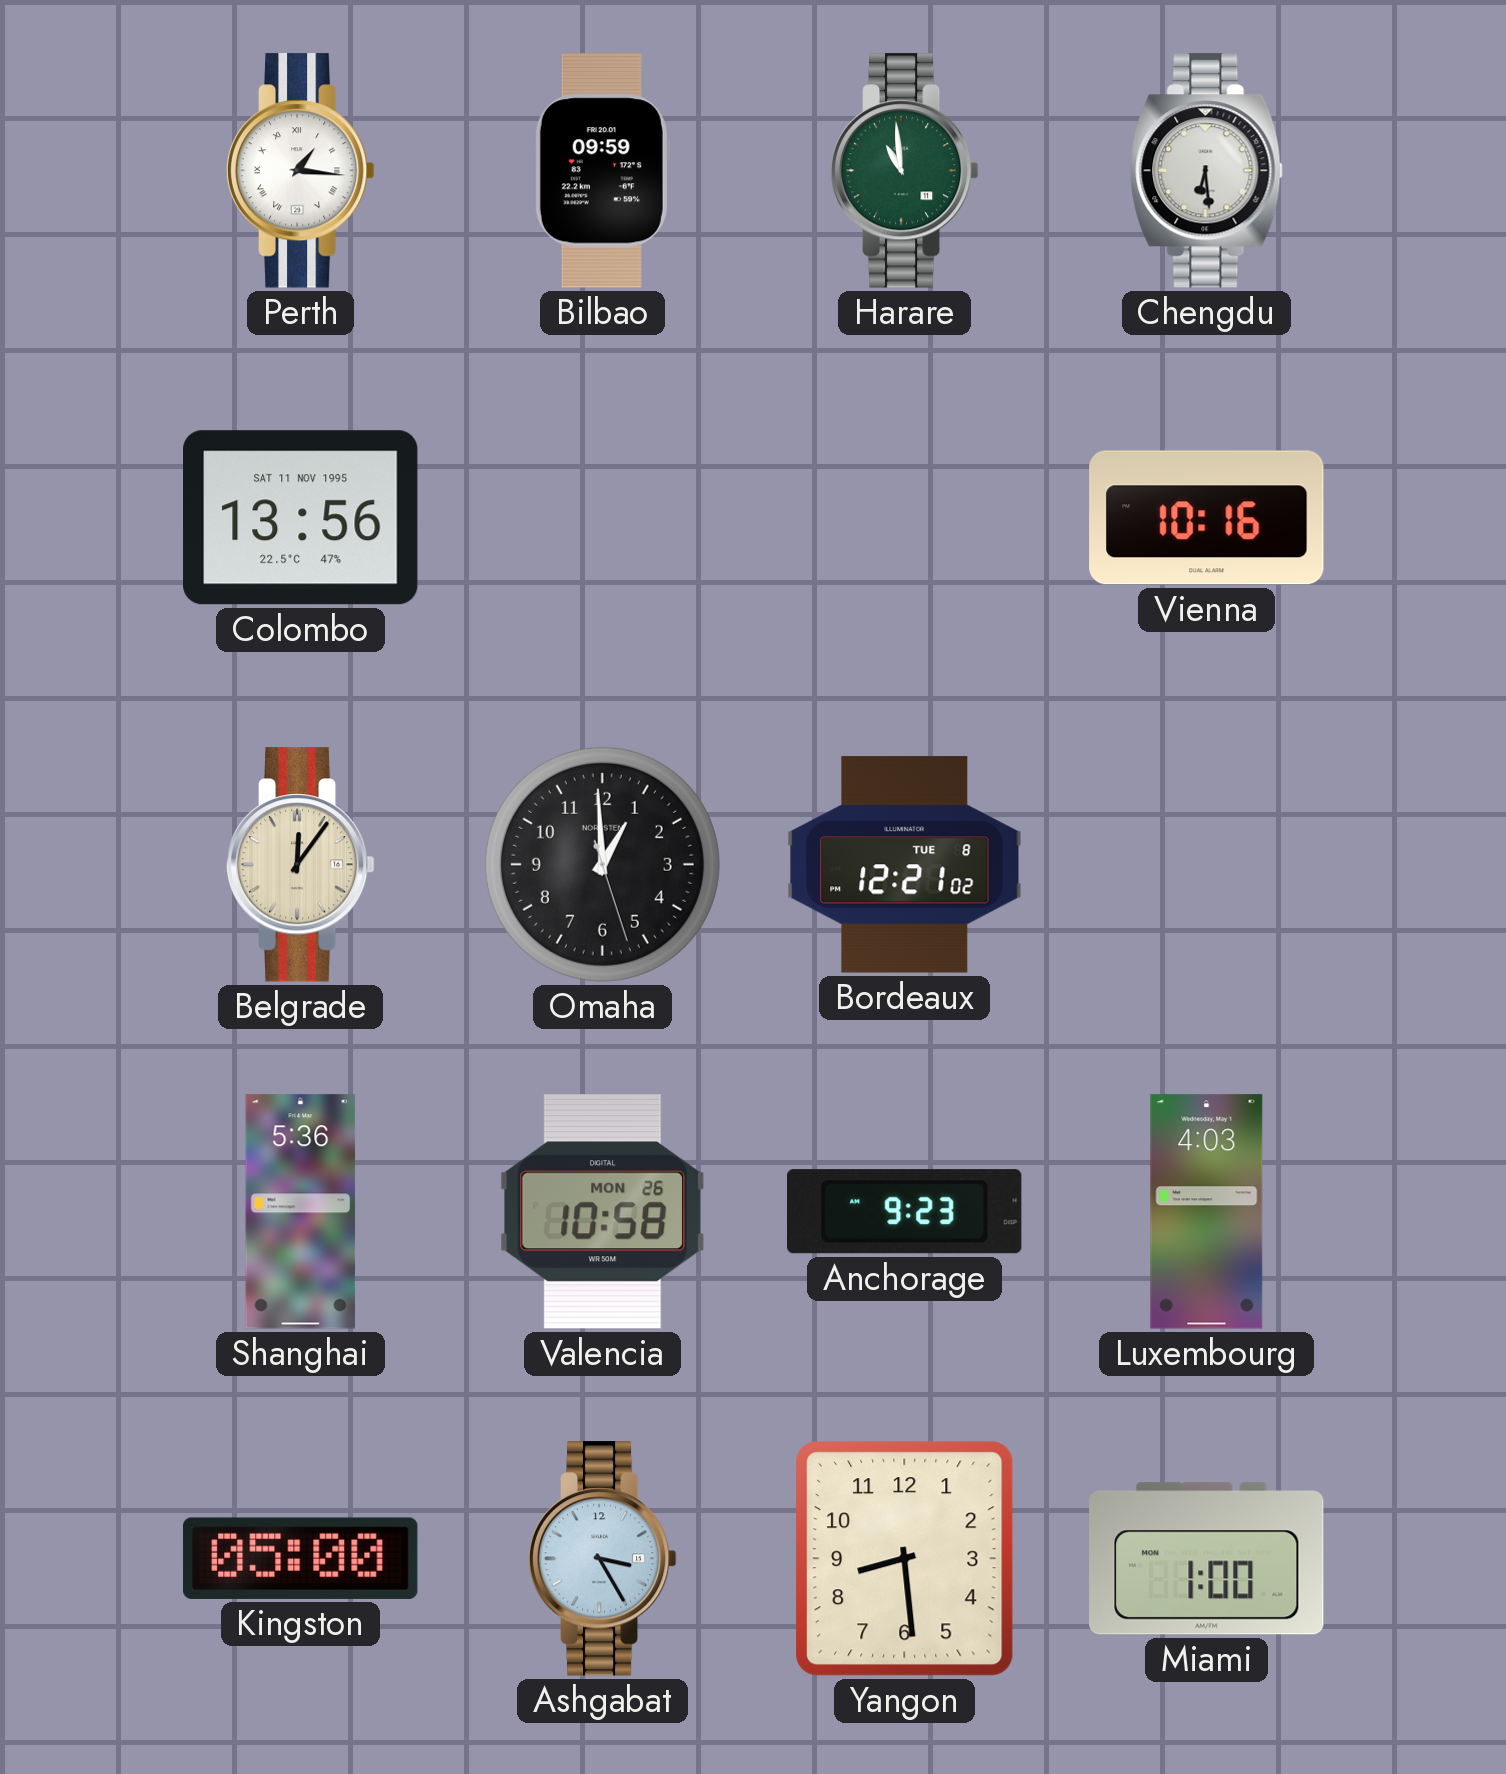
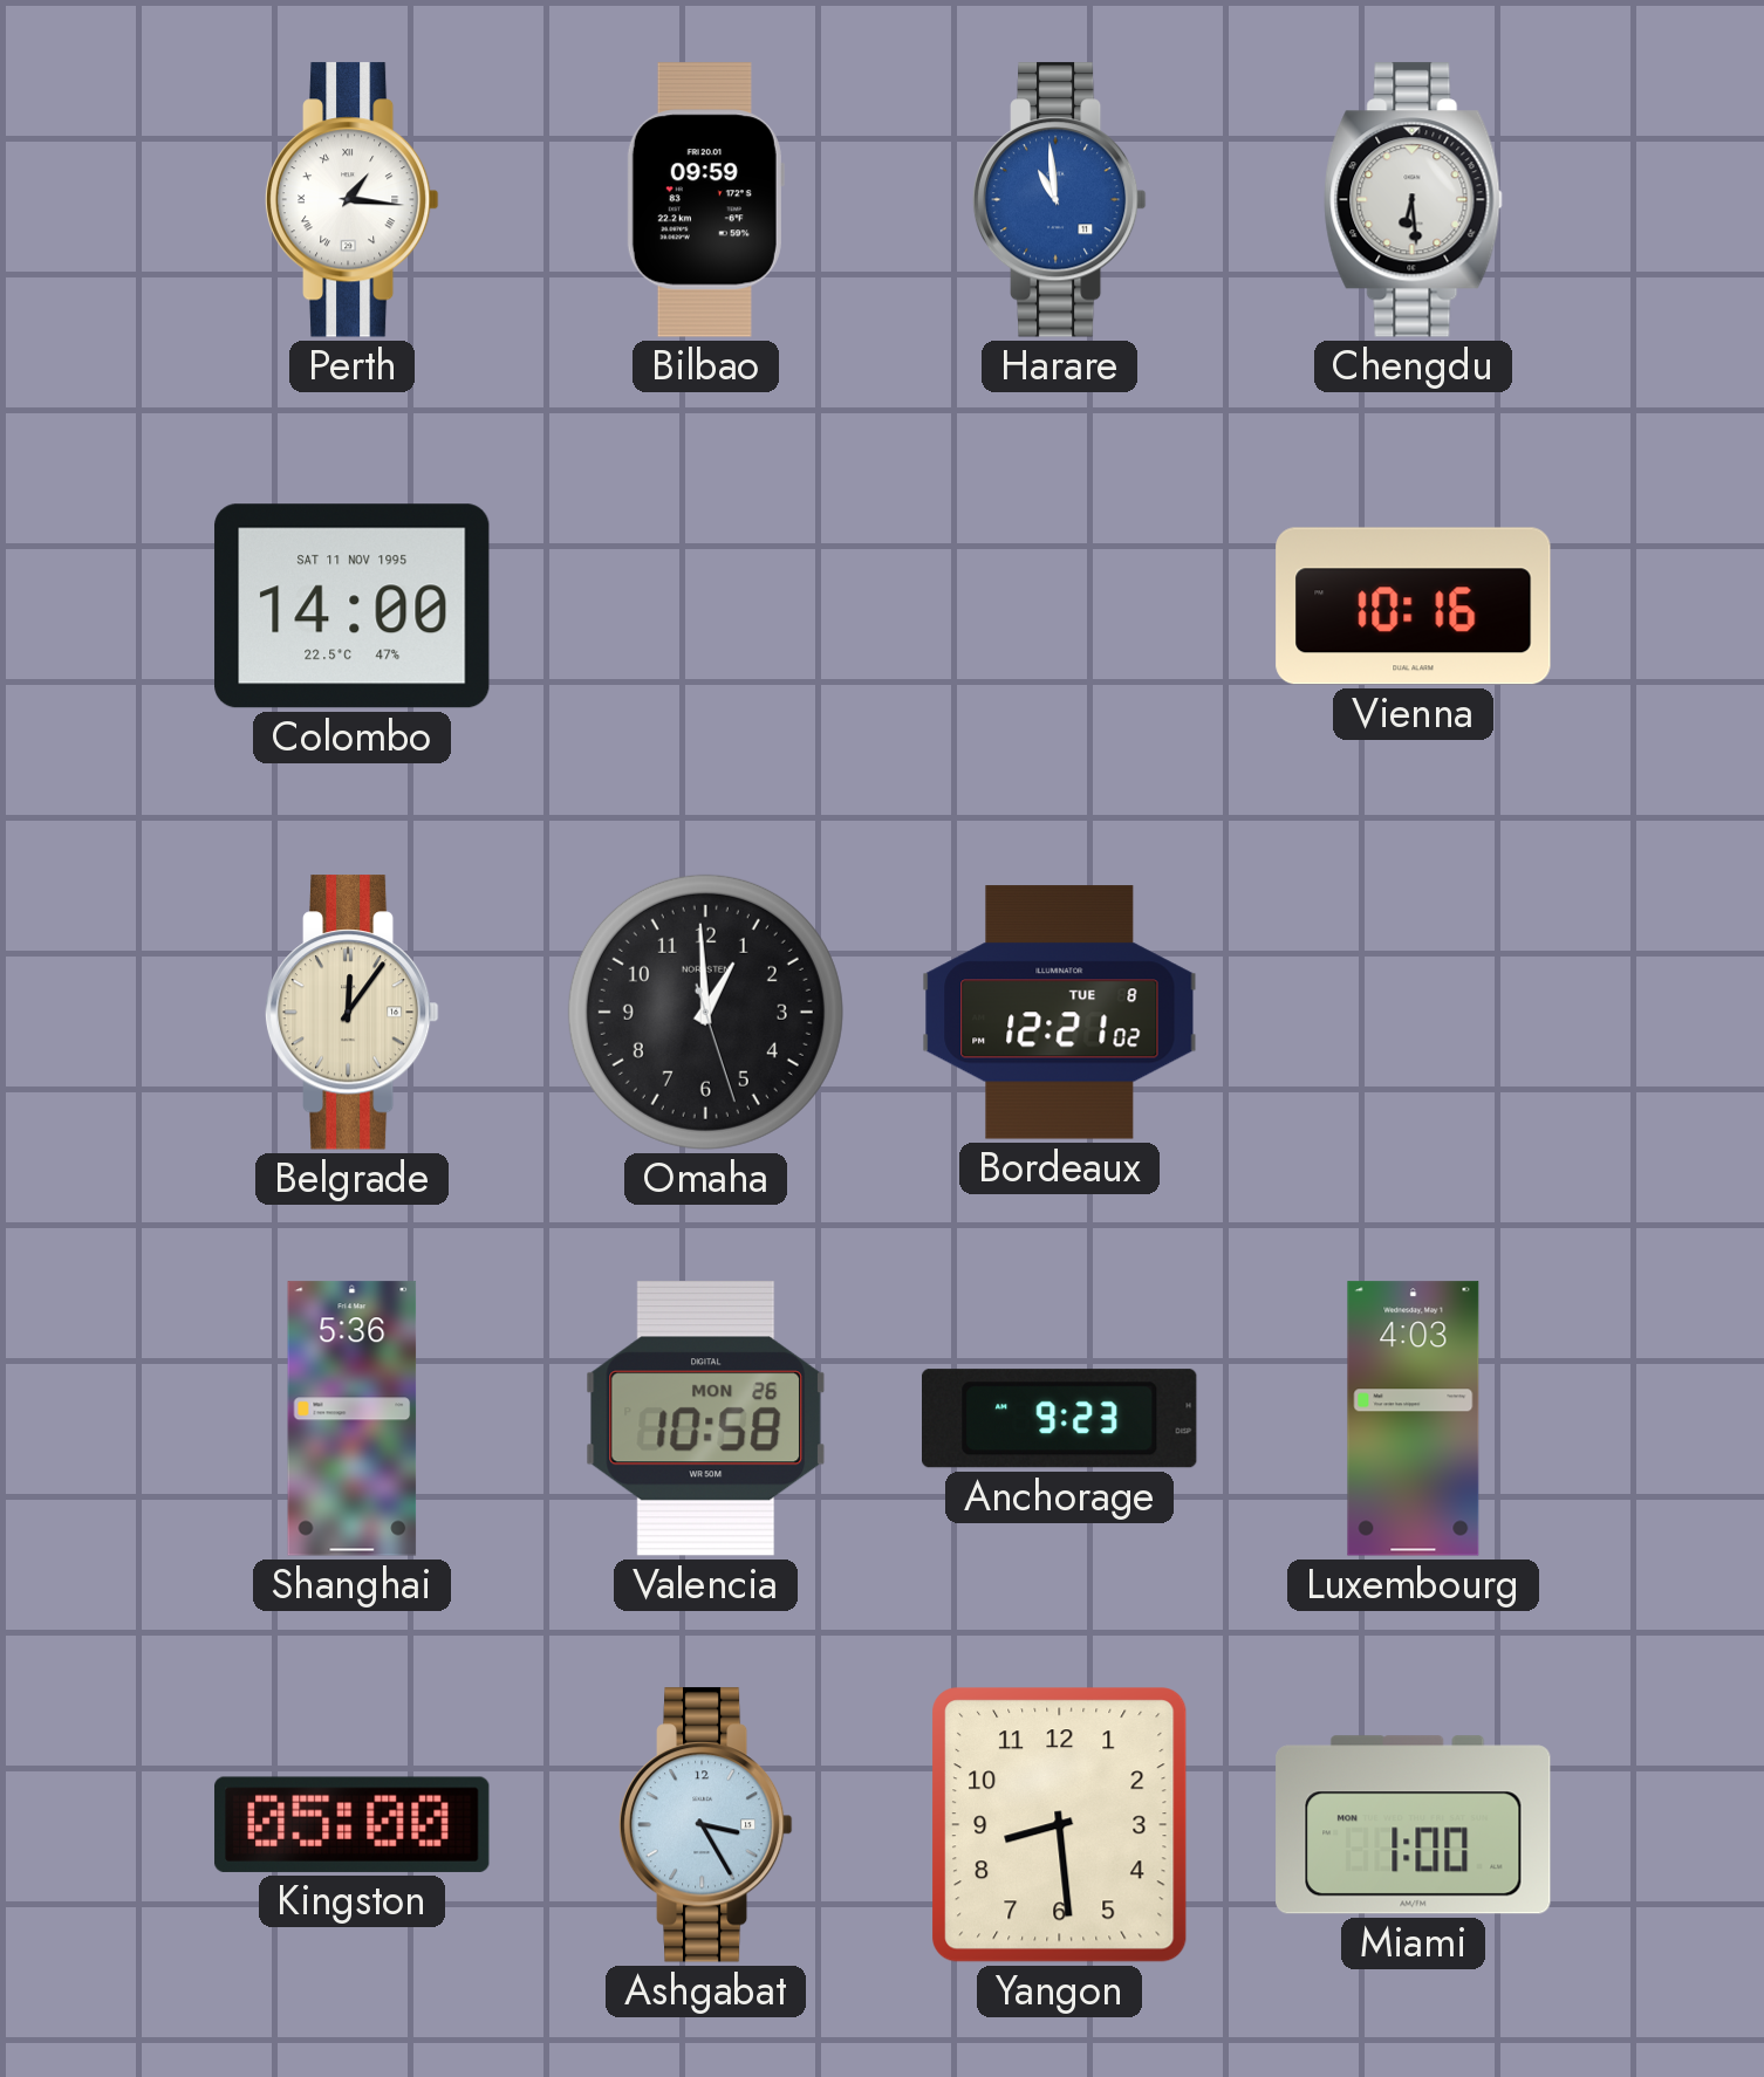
Harare dial: green -> blue (1059, 200)
Colombo: 13:56 -> 14:00 (353, 606)
